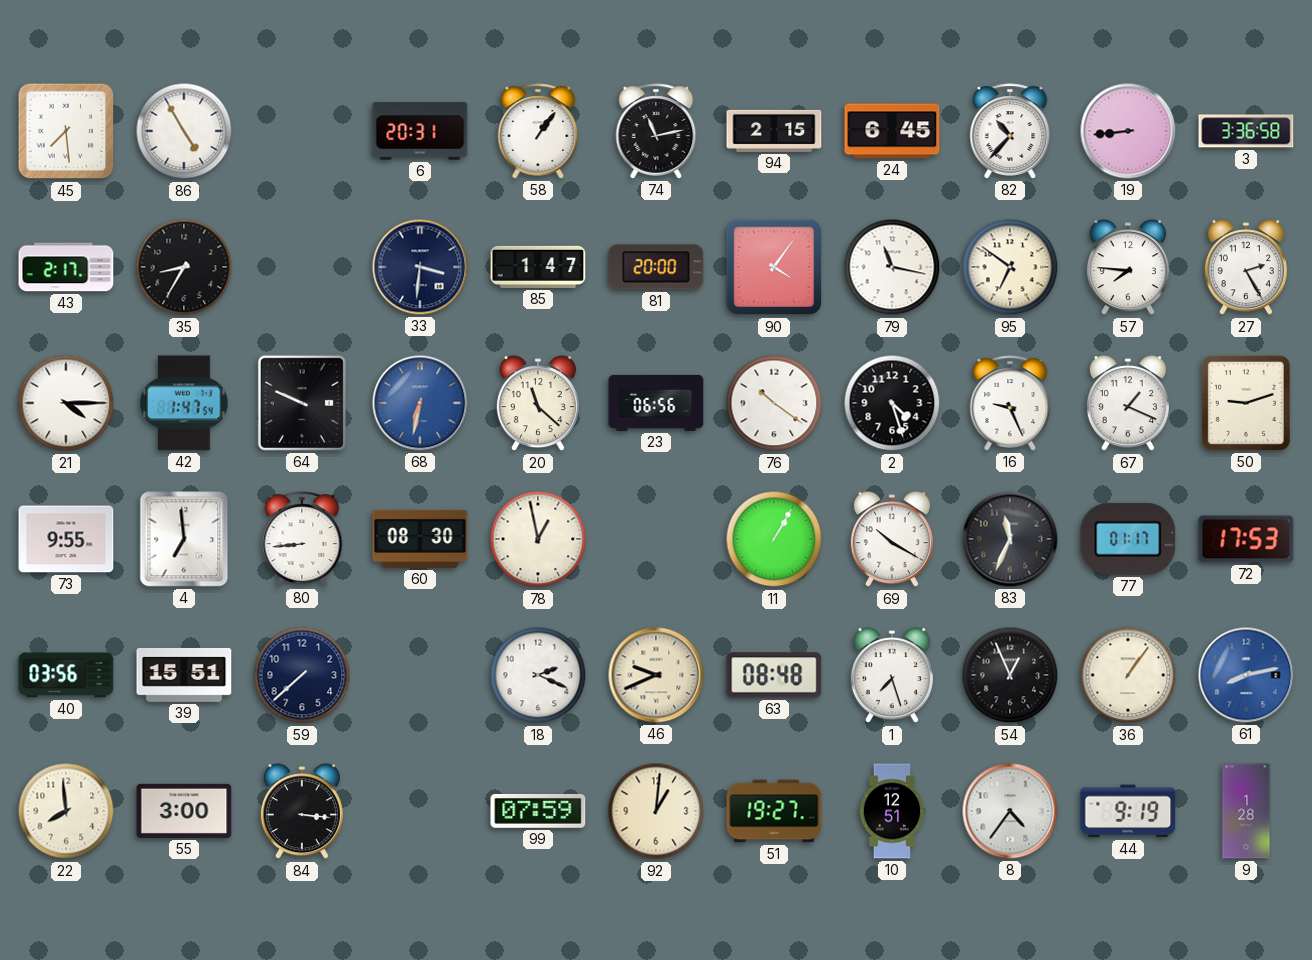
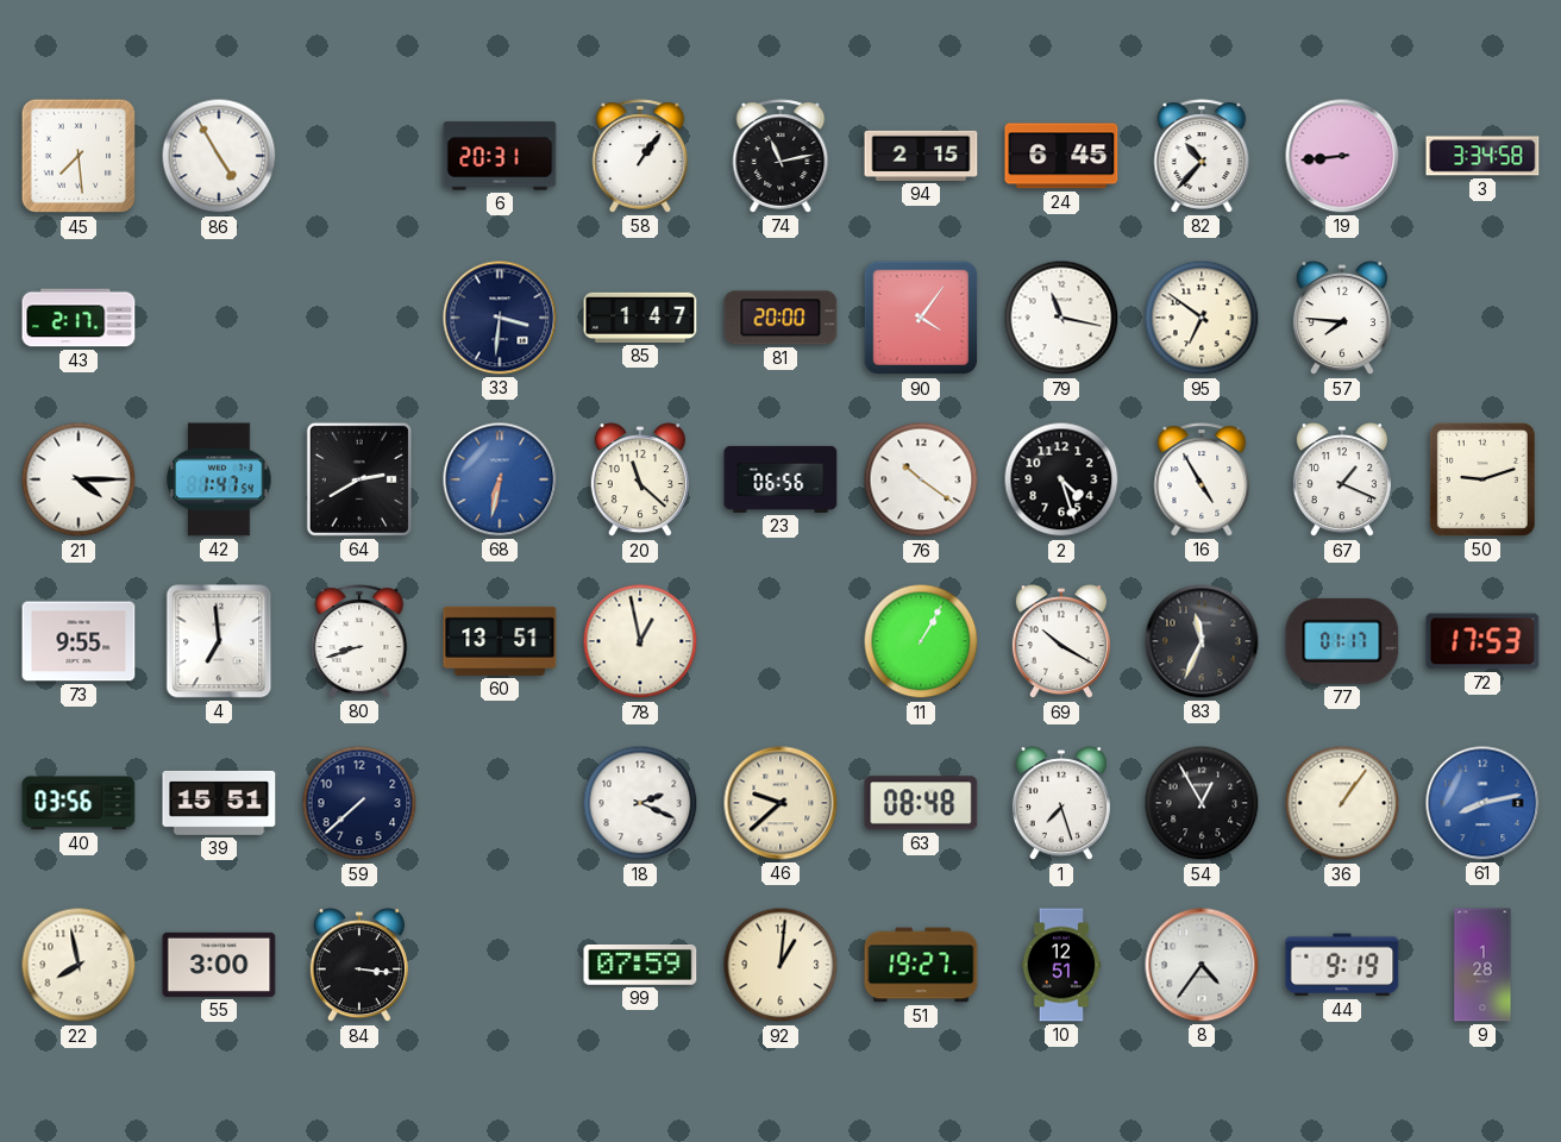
3: 3:36 -> 3:34 (1482, 156)
35: 8:35 -> none (184, 267)
27: 2:25 -> none (1246, 268)
64: 9:49 -> 2:40 (359, 479)
16: 9:26 -> 4:55 (1202, 479)
80: 8:44 -> 8:42 (359, 641)
60: 08:30 -> 13:51 (500, 641)
46: 9:41 -> 9:38 (780, 803)
54: 12:56 -> 12:55 (1202, 803)
22: 7:59 -> 7:58 (79, 965)
